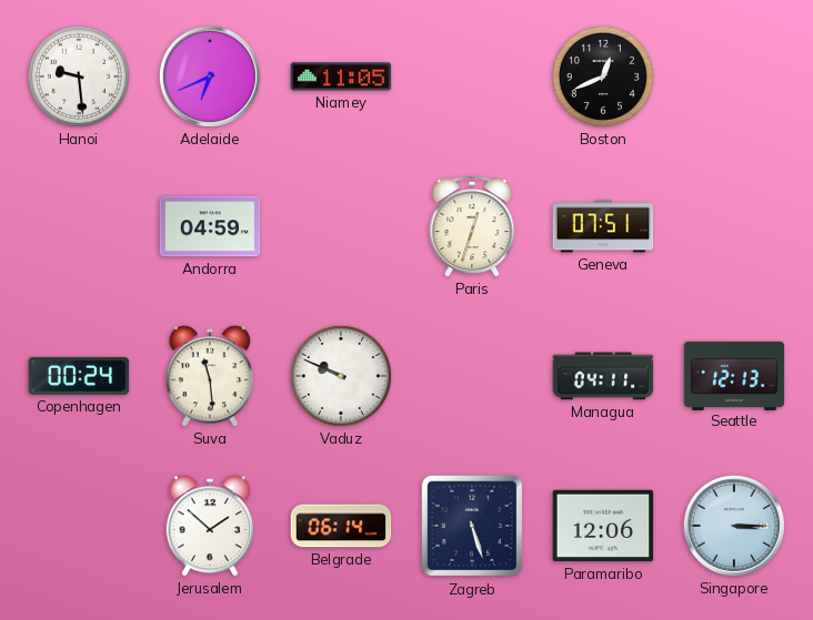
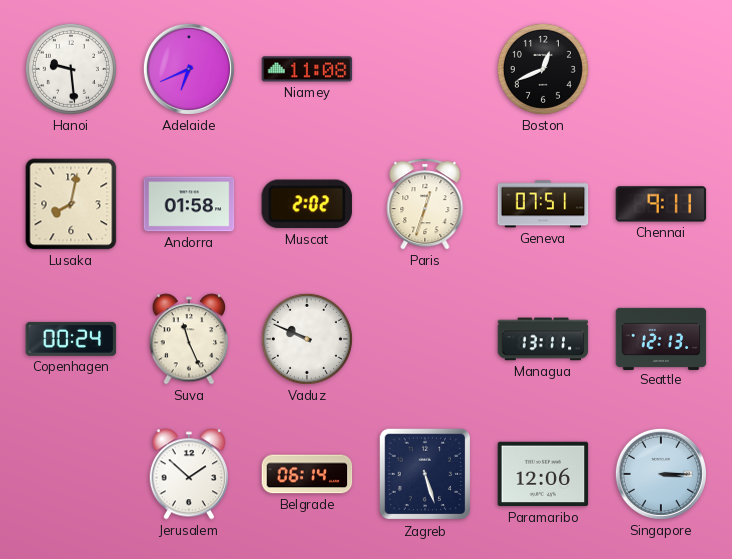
Niamey: 11:05 -> 11:08 (307, 69)
Lusaka: none -> 8:02 (71, 204)
Andorra: 04:59 -> 01:58 (189, 204)
Muscat: none -> 2:02 (306, 204)
Chennai: none -> 9:11 (661, 204)
Suva: 11:29 -> 11:26 (188, 339)
Managua: 04:11 -> 13:11 (543, 339)
